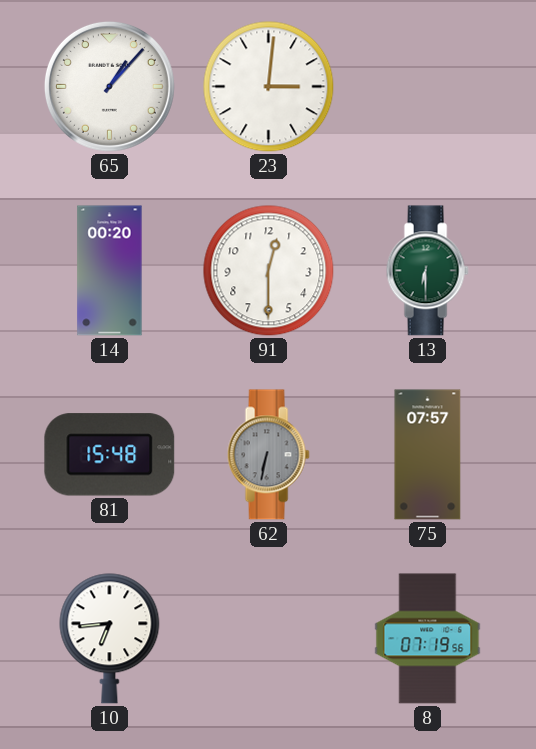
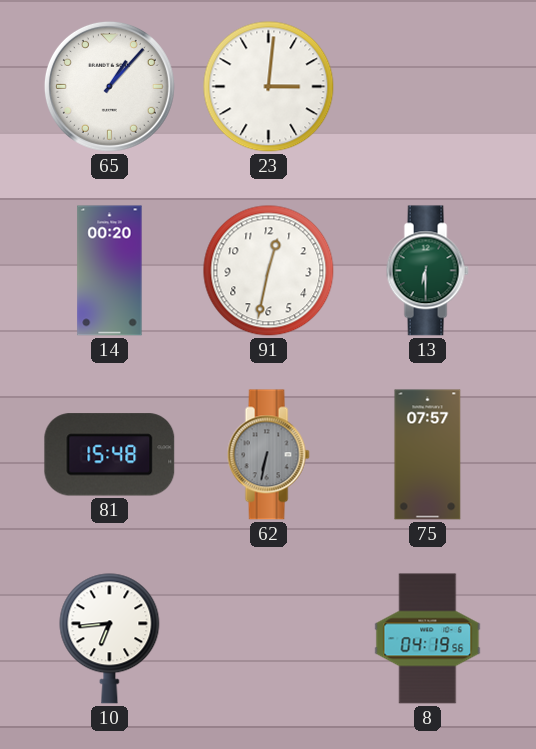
91: 12:30 -> 12:32 (269, 271)
8: 07:19 -> 04:19 (428, 639)
